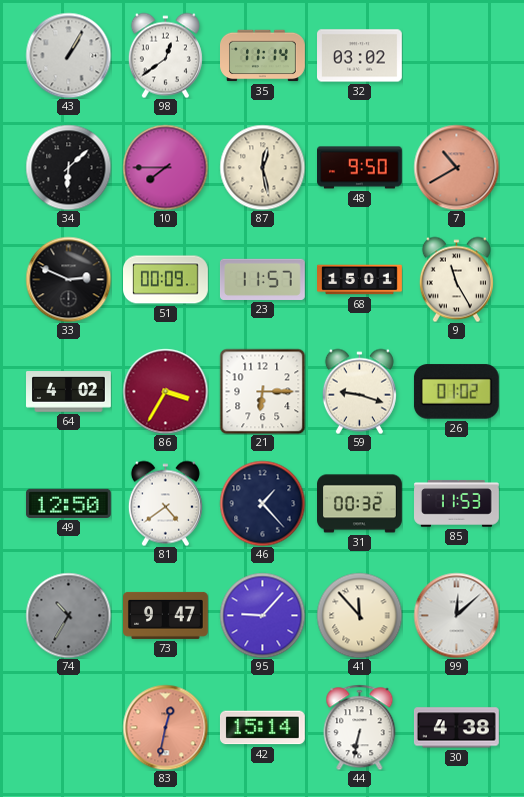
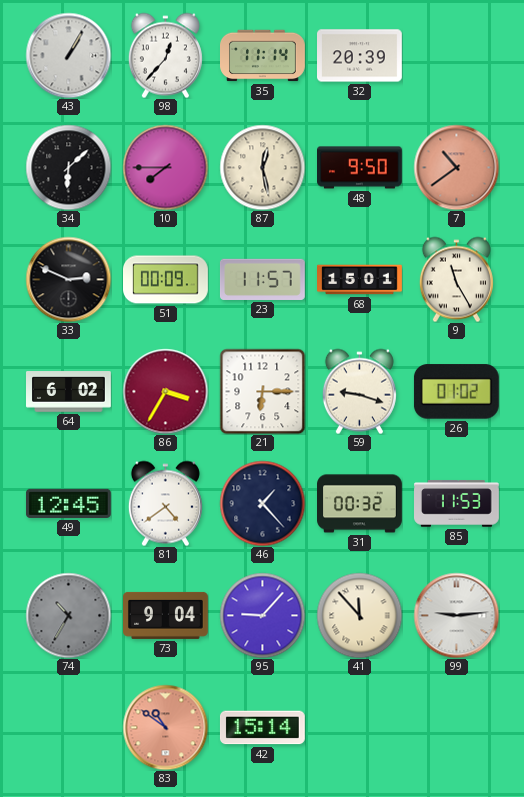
98: 12:39 -> 12:37 (165, 55)
32: 03:02 -> 20:39 (360, 56)
7: 10:40 -> 10:39 (456, 167)
64: 4:02 -> 6:02 (69, 392)
49: 12:50 -> 12:45 (68, 503)
73: 9:47 -> 9:04 (166, 615)
99: 12:08 -> 9:14 (456, 615)
83: 12:32 -> 10:51 (165, 727)
44: 6:32 -> none (360, 727)
30: 4:38 -> none (456, 728)
